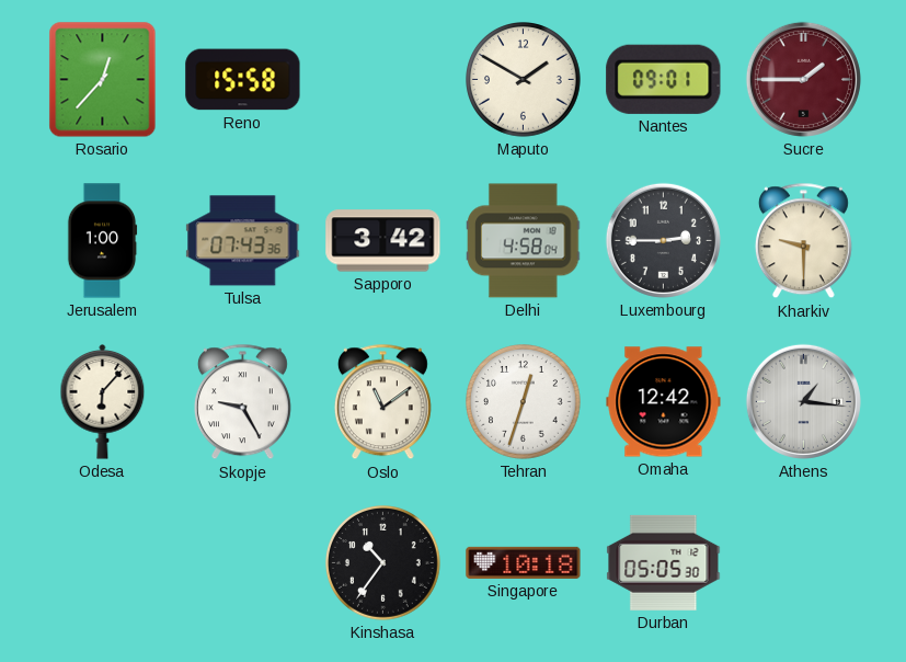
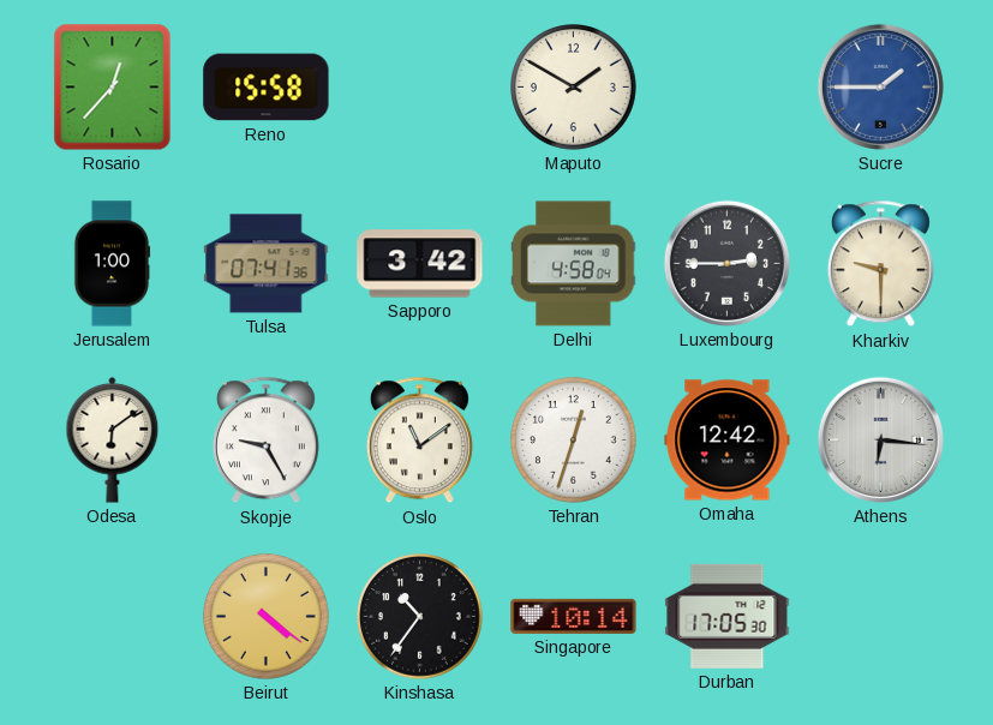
Nantes: 09:01 -> none (664, 79)
Sucre dial: burgundy -> blue (880, 86)
Tulsa: 07:43 -> 07:41 (267, 264)
Odesa: 6:07 -> 6:09 (113, 441)
Athens: 1:16 -> 6:16 (880, 439)
Beirut: none -> 4:21 (267, 617)
Singapore: 10:18 -> 10:14 (574, 616)
Durban: 05:05 -> 17:05 (728, 616)
